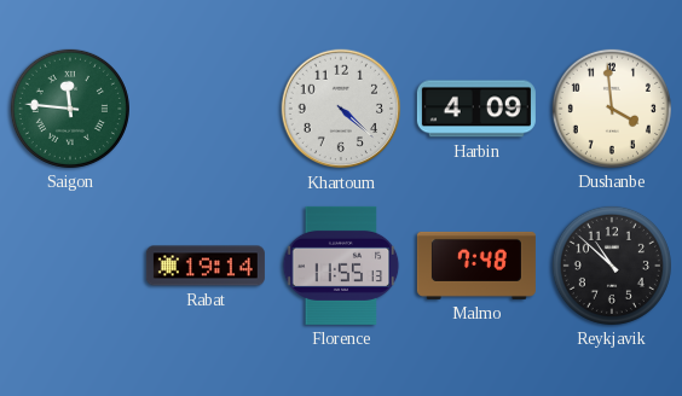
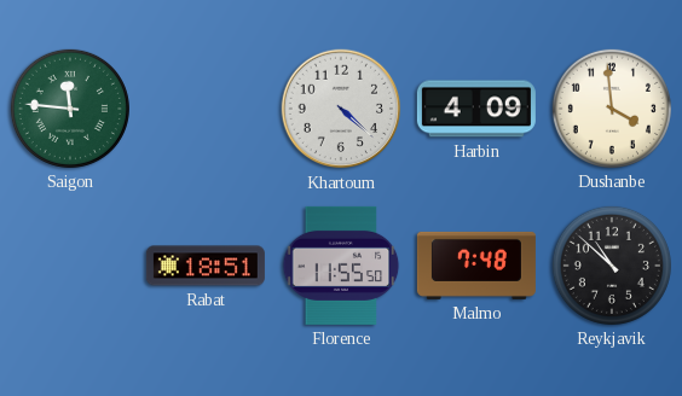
Rabat: 19:14 -> 18:51 (206, 266)
Florence: 11:55:13 -> 11:55:50 (341, 266)
